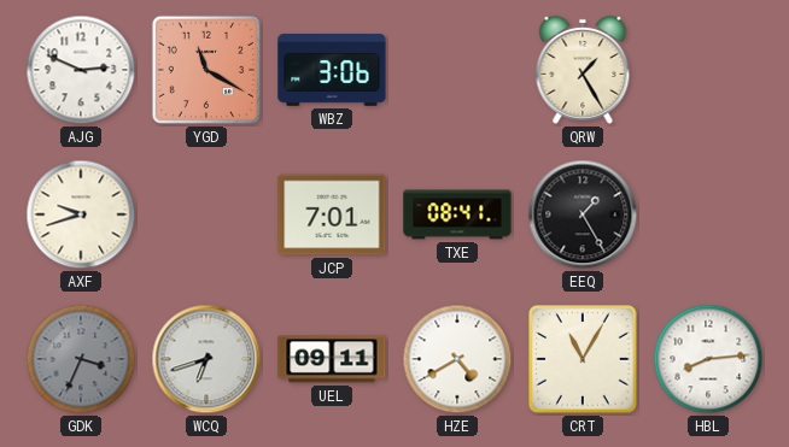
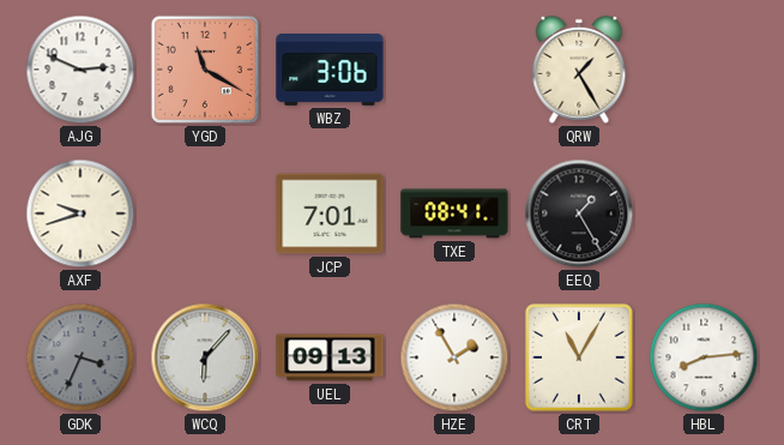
WCQ: 6:42 -> 6:07 (205, 357)
UEL: 09:11 -> 09:13 (330, 357)
HZE: 4:40 -> 1:55 (454, 357)
